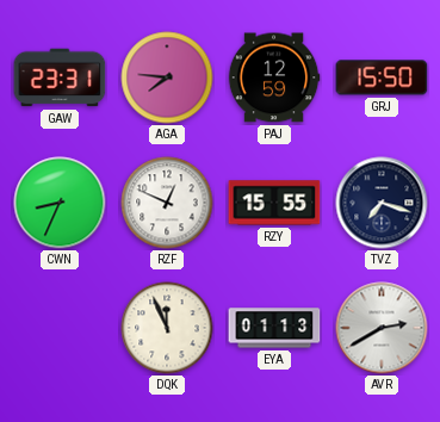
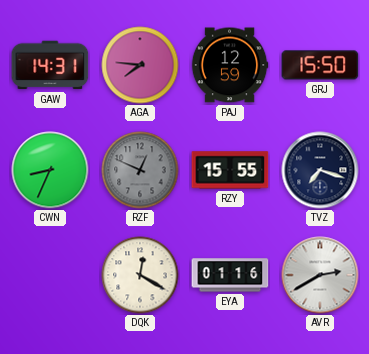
GAW: 23:31 -> 14:31 (50, 65)
RZF dial: white -> grey (140, 170)
DQK: 11:56 -> 12:20 (140, 275)
EYA: 01:13 -> 01:16 (230, 275)
